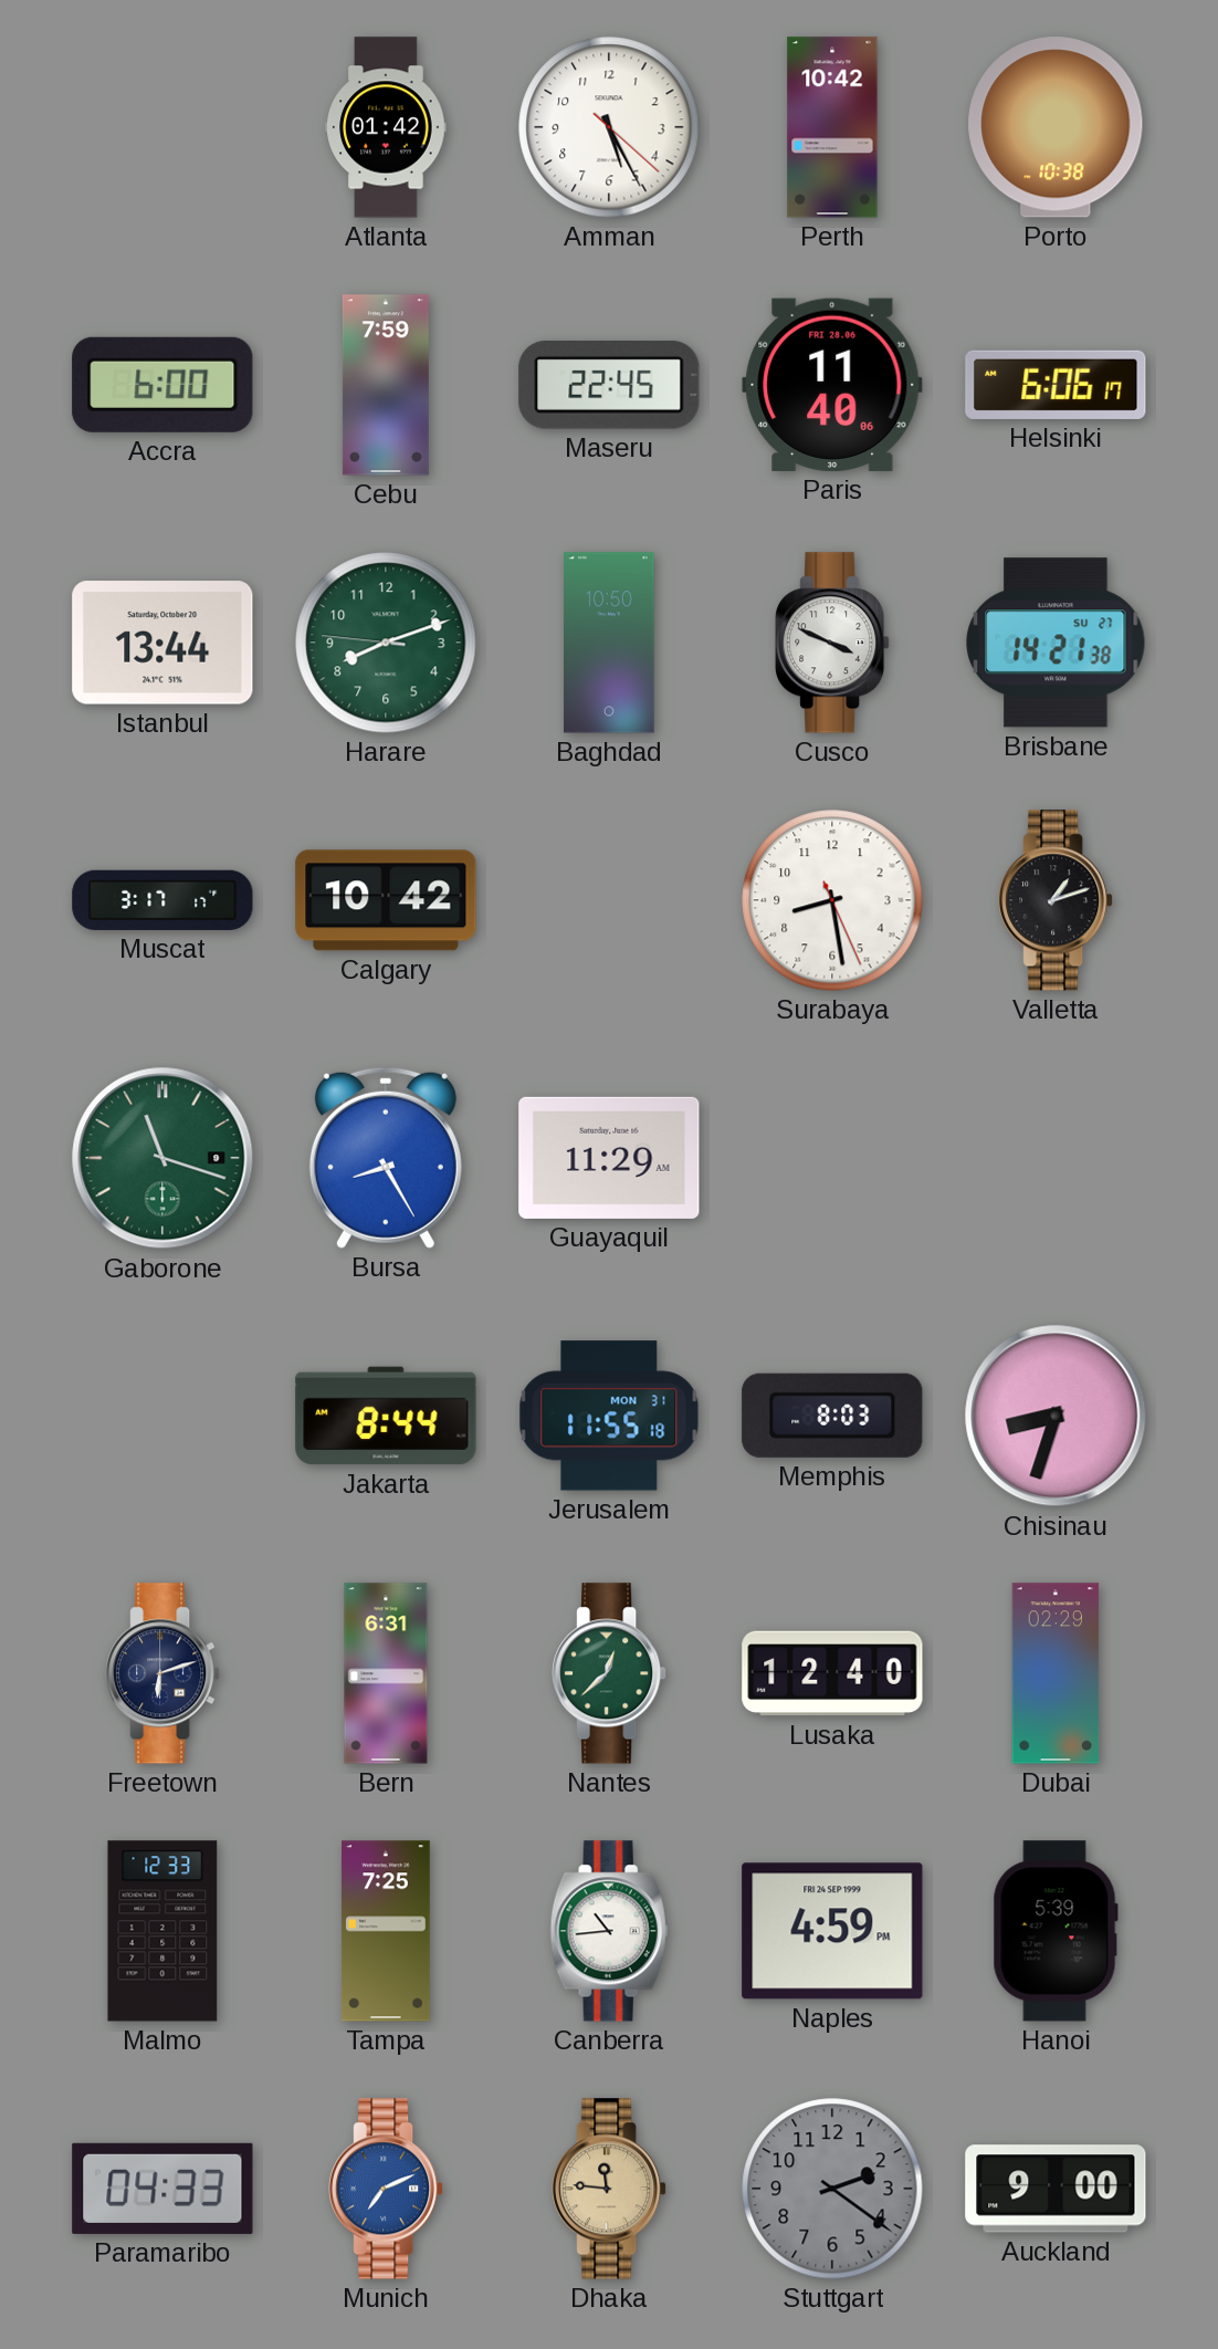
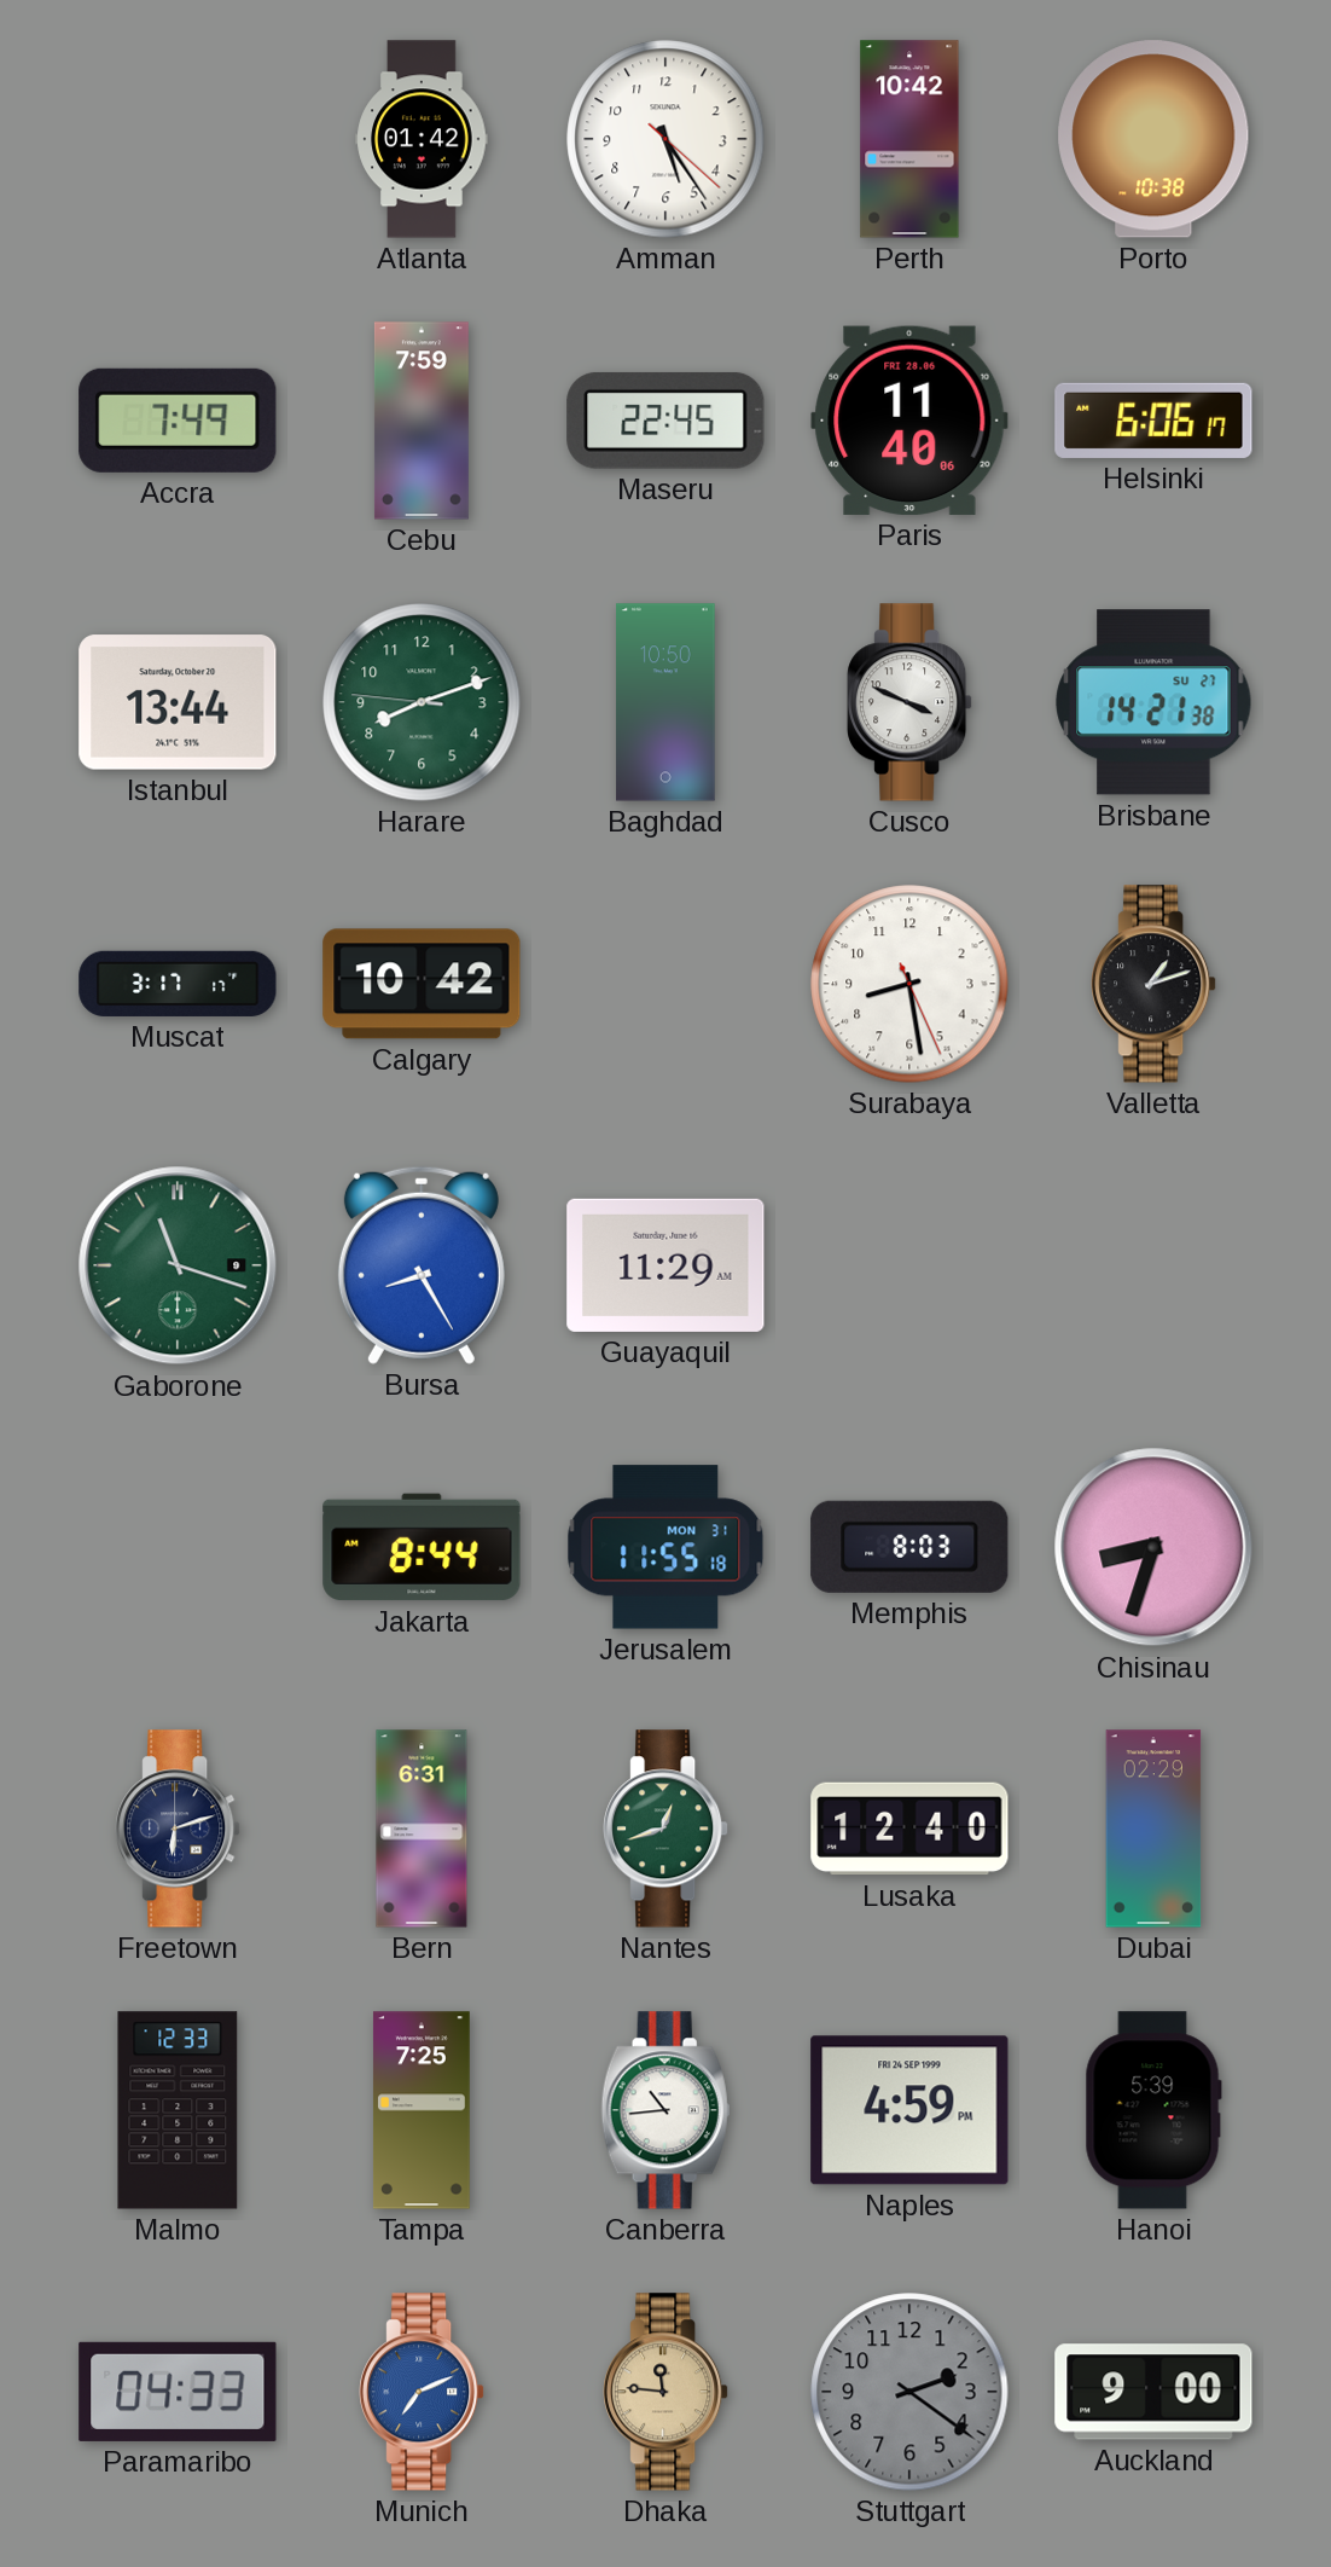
Amman: 5:25 -> 5:24 (665, 139)
Accra: 6:00 -> 7:49 (178, 421)
Nantes: 12:38 -> 12:42 (665, 1829)
